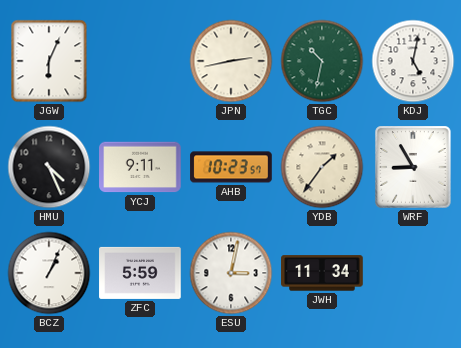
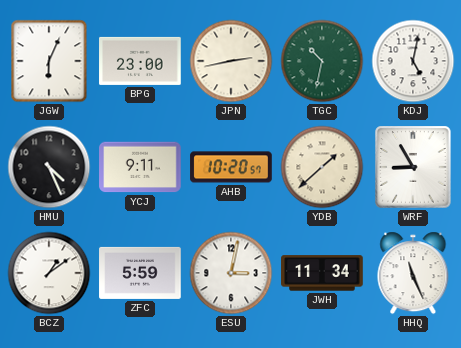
BPG: none -> 23:00 (140, 61)
AHB: 10:23 -> 10:20 (231, 167)
YDB: 1:36 -> 1:38 (322, 167)
BCZ: 1:04 -> 1:09 (49, 273)
HHQ: none -> 11:26 (413, 273)
